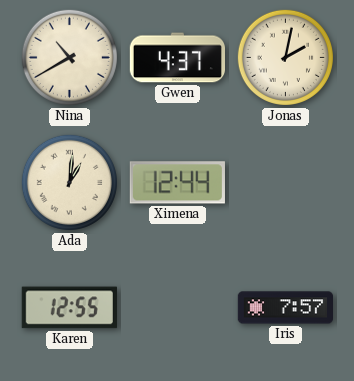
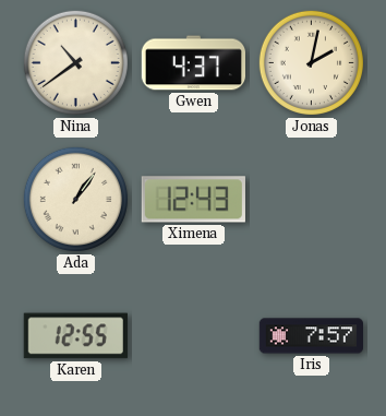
Nina: 10:40 -> 10:39 (75, 62)
Ada: 1:01 -> 1:06 (75, 199)
Ximena: 12:44 -> 12:43 (193, 200)
